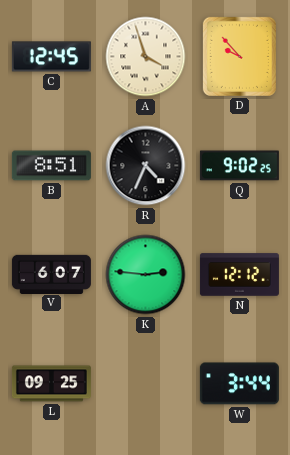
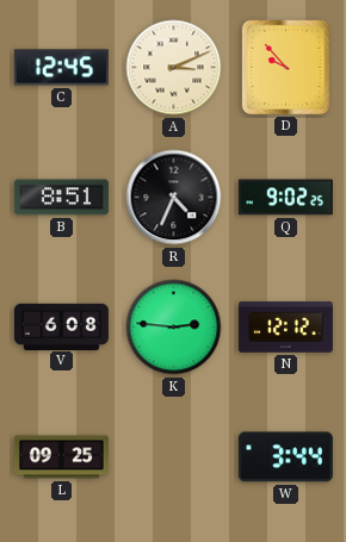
A: 3:57 -> 3:11 (174, 68)
V: 6:07 -> 6:08 (61, 326)
